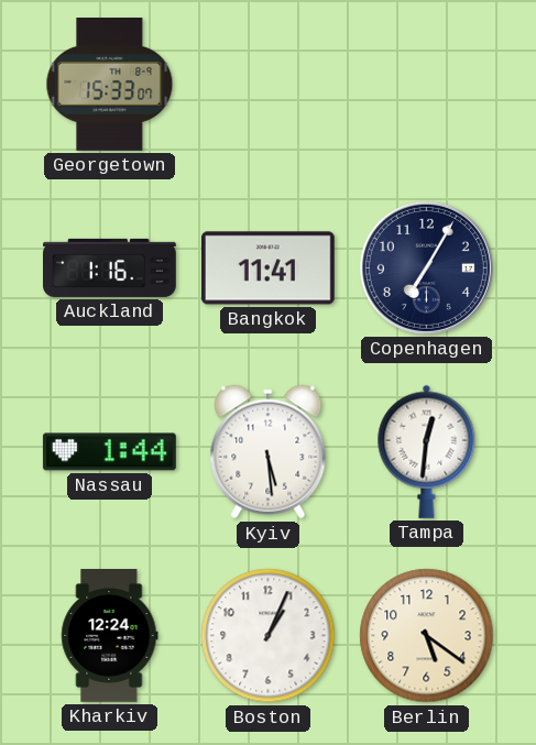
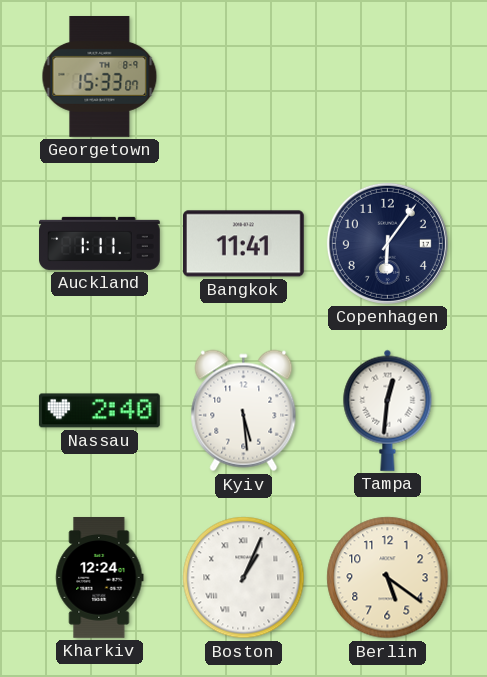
Auckland: 1:16 -> 1:11 (100, 243)
Copenhagen: 7:05 -> 6:06 (387, 243)
Nassau: 1:44 -> 2:40 (99, 411)
Boston numerals: Arabic -> Roman (244, 578)
